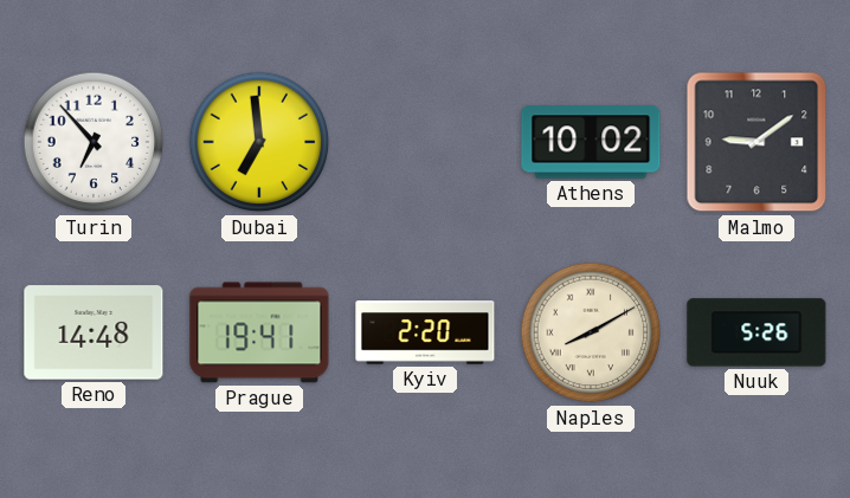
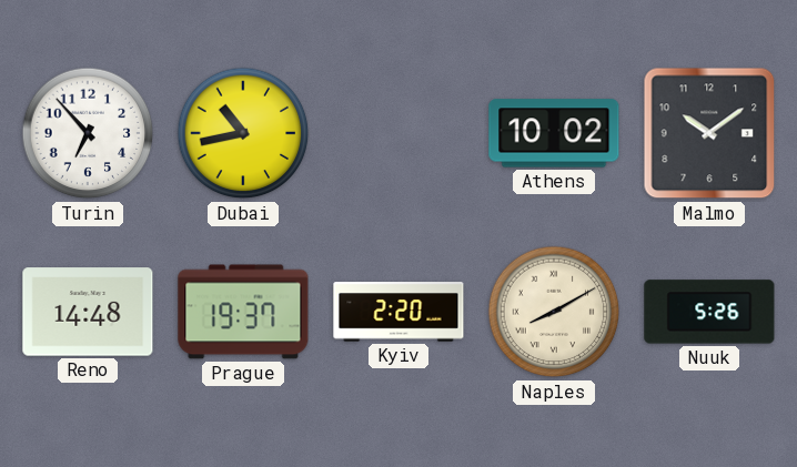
Dubai: 6:59 -> 10:43 (243, 133)
Malmo: 9:09 -> 10:09 (709, 133)
Prague: 19:41 -> 19:37 (243, 312)
